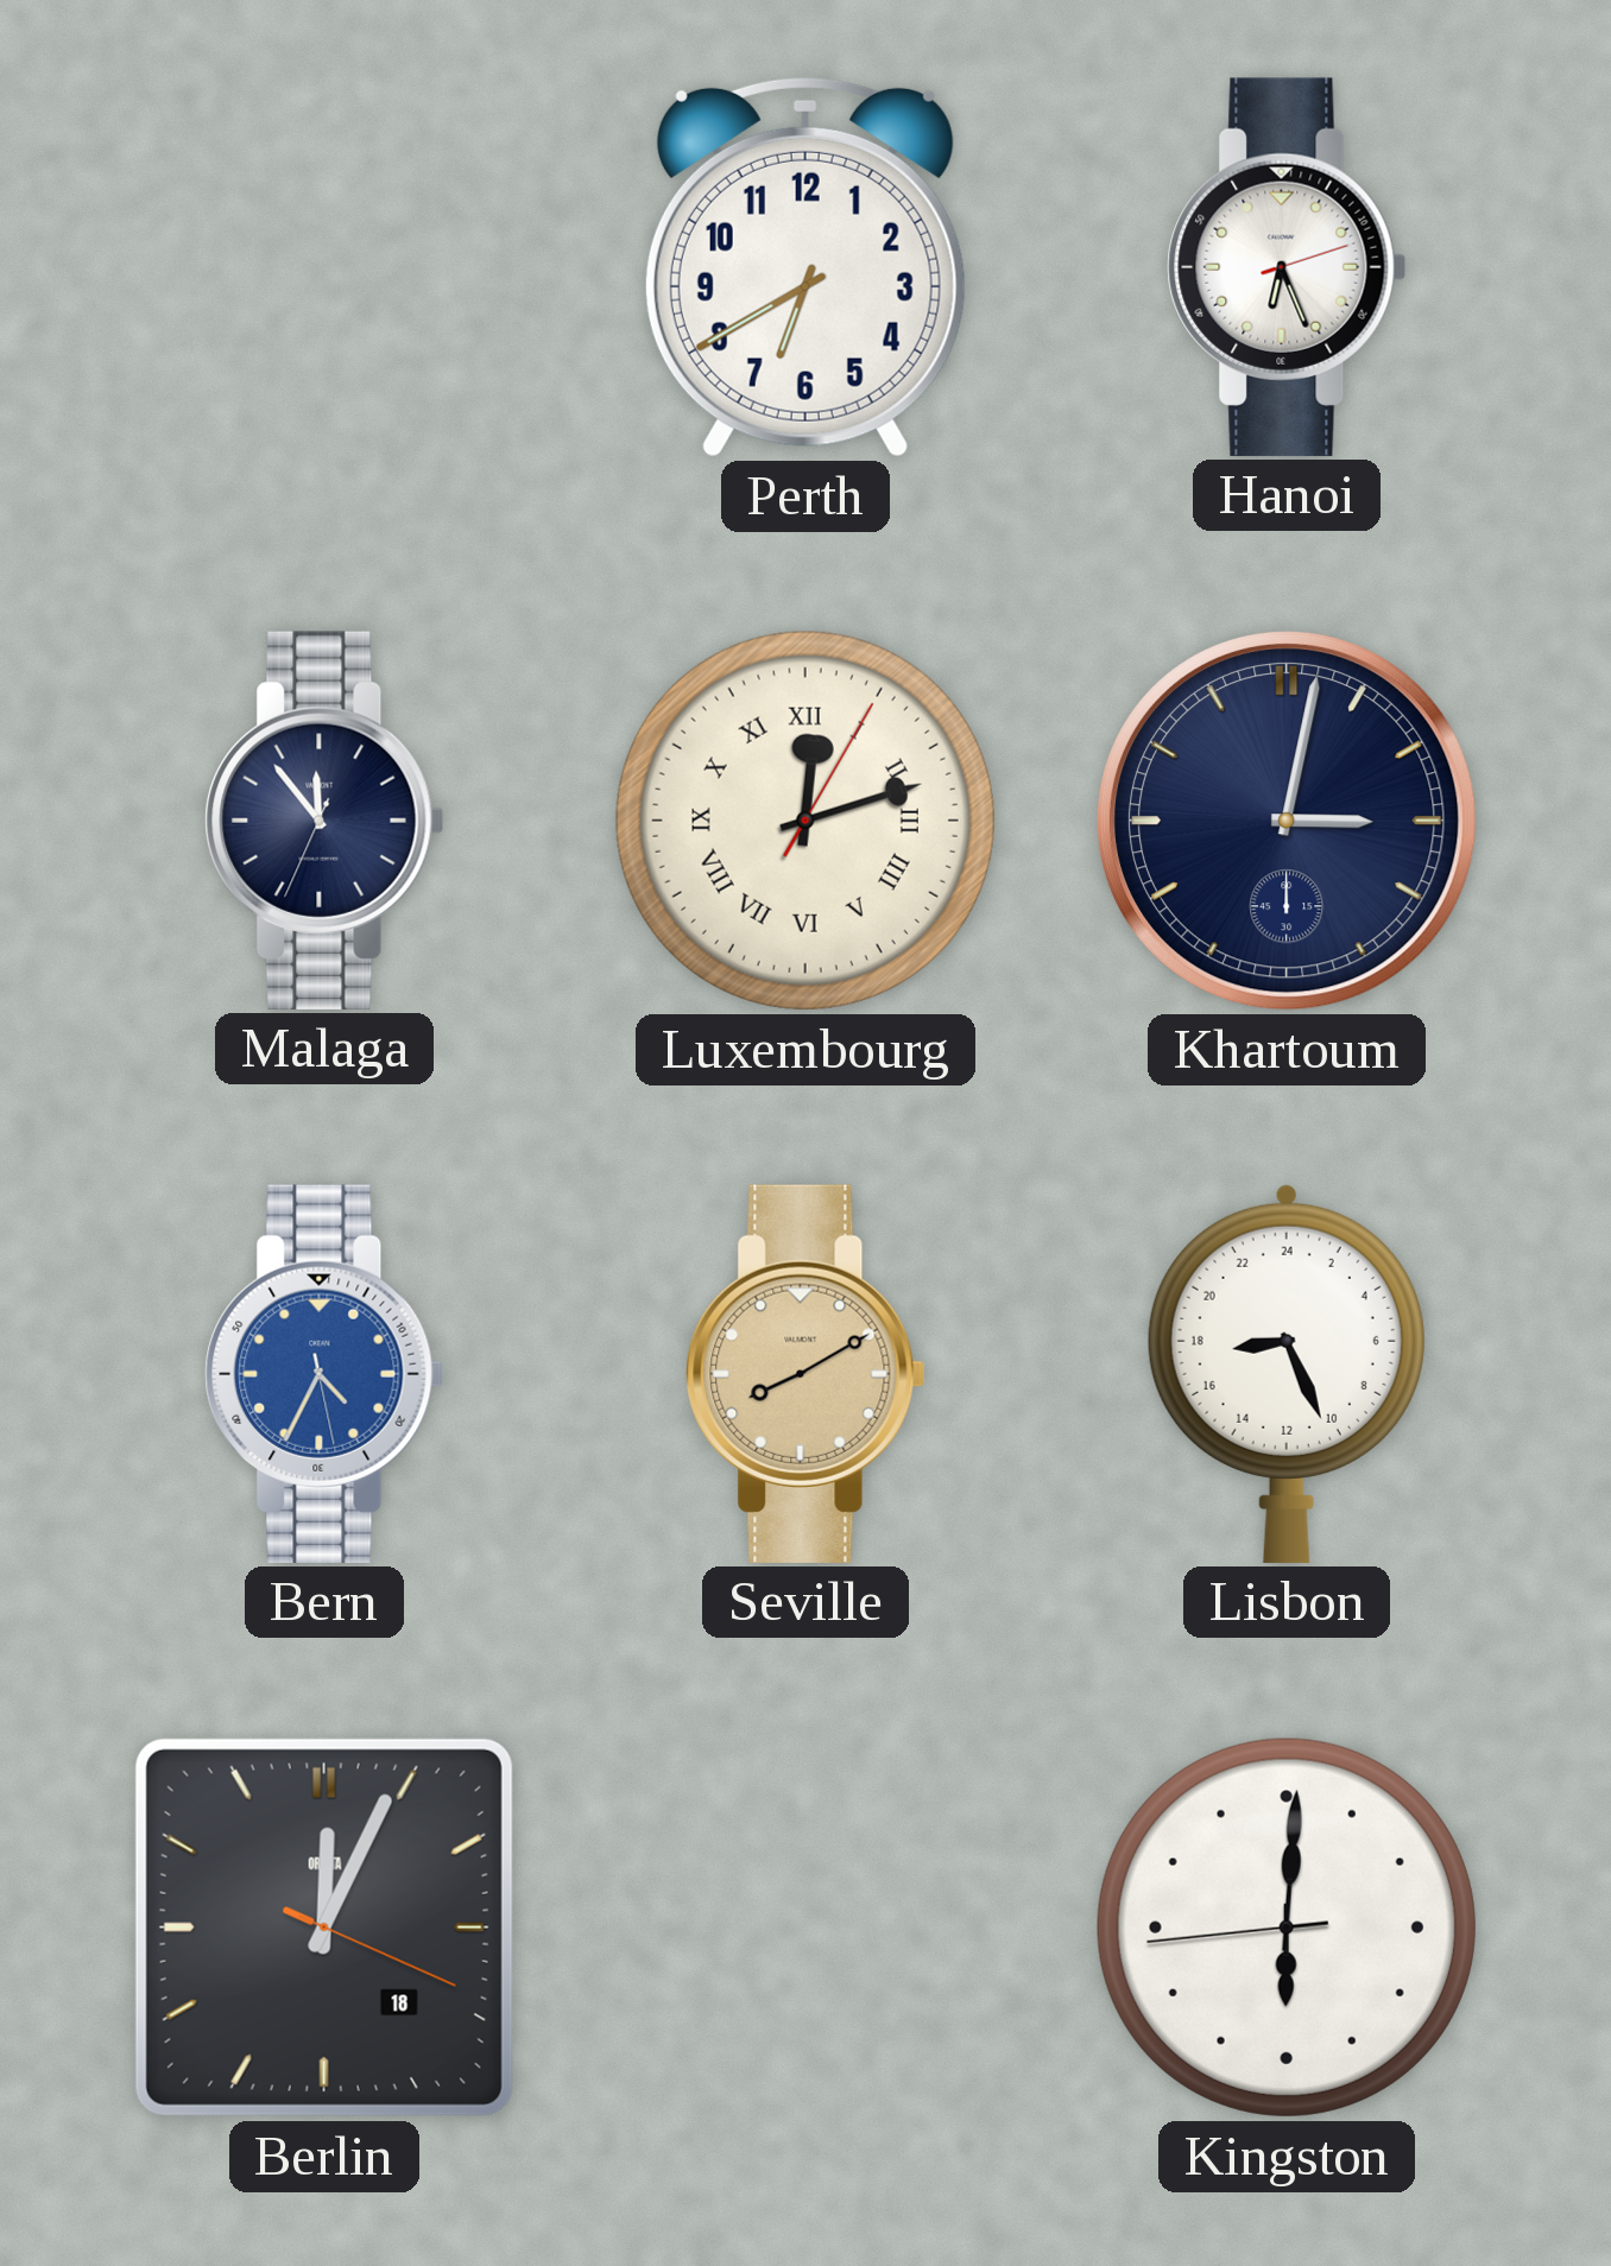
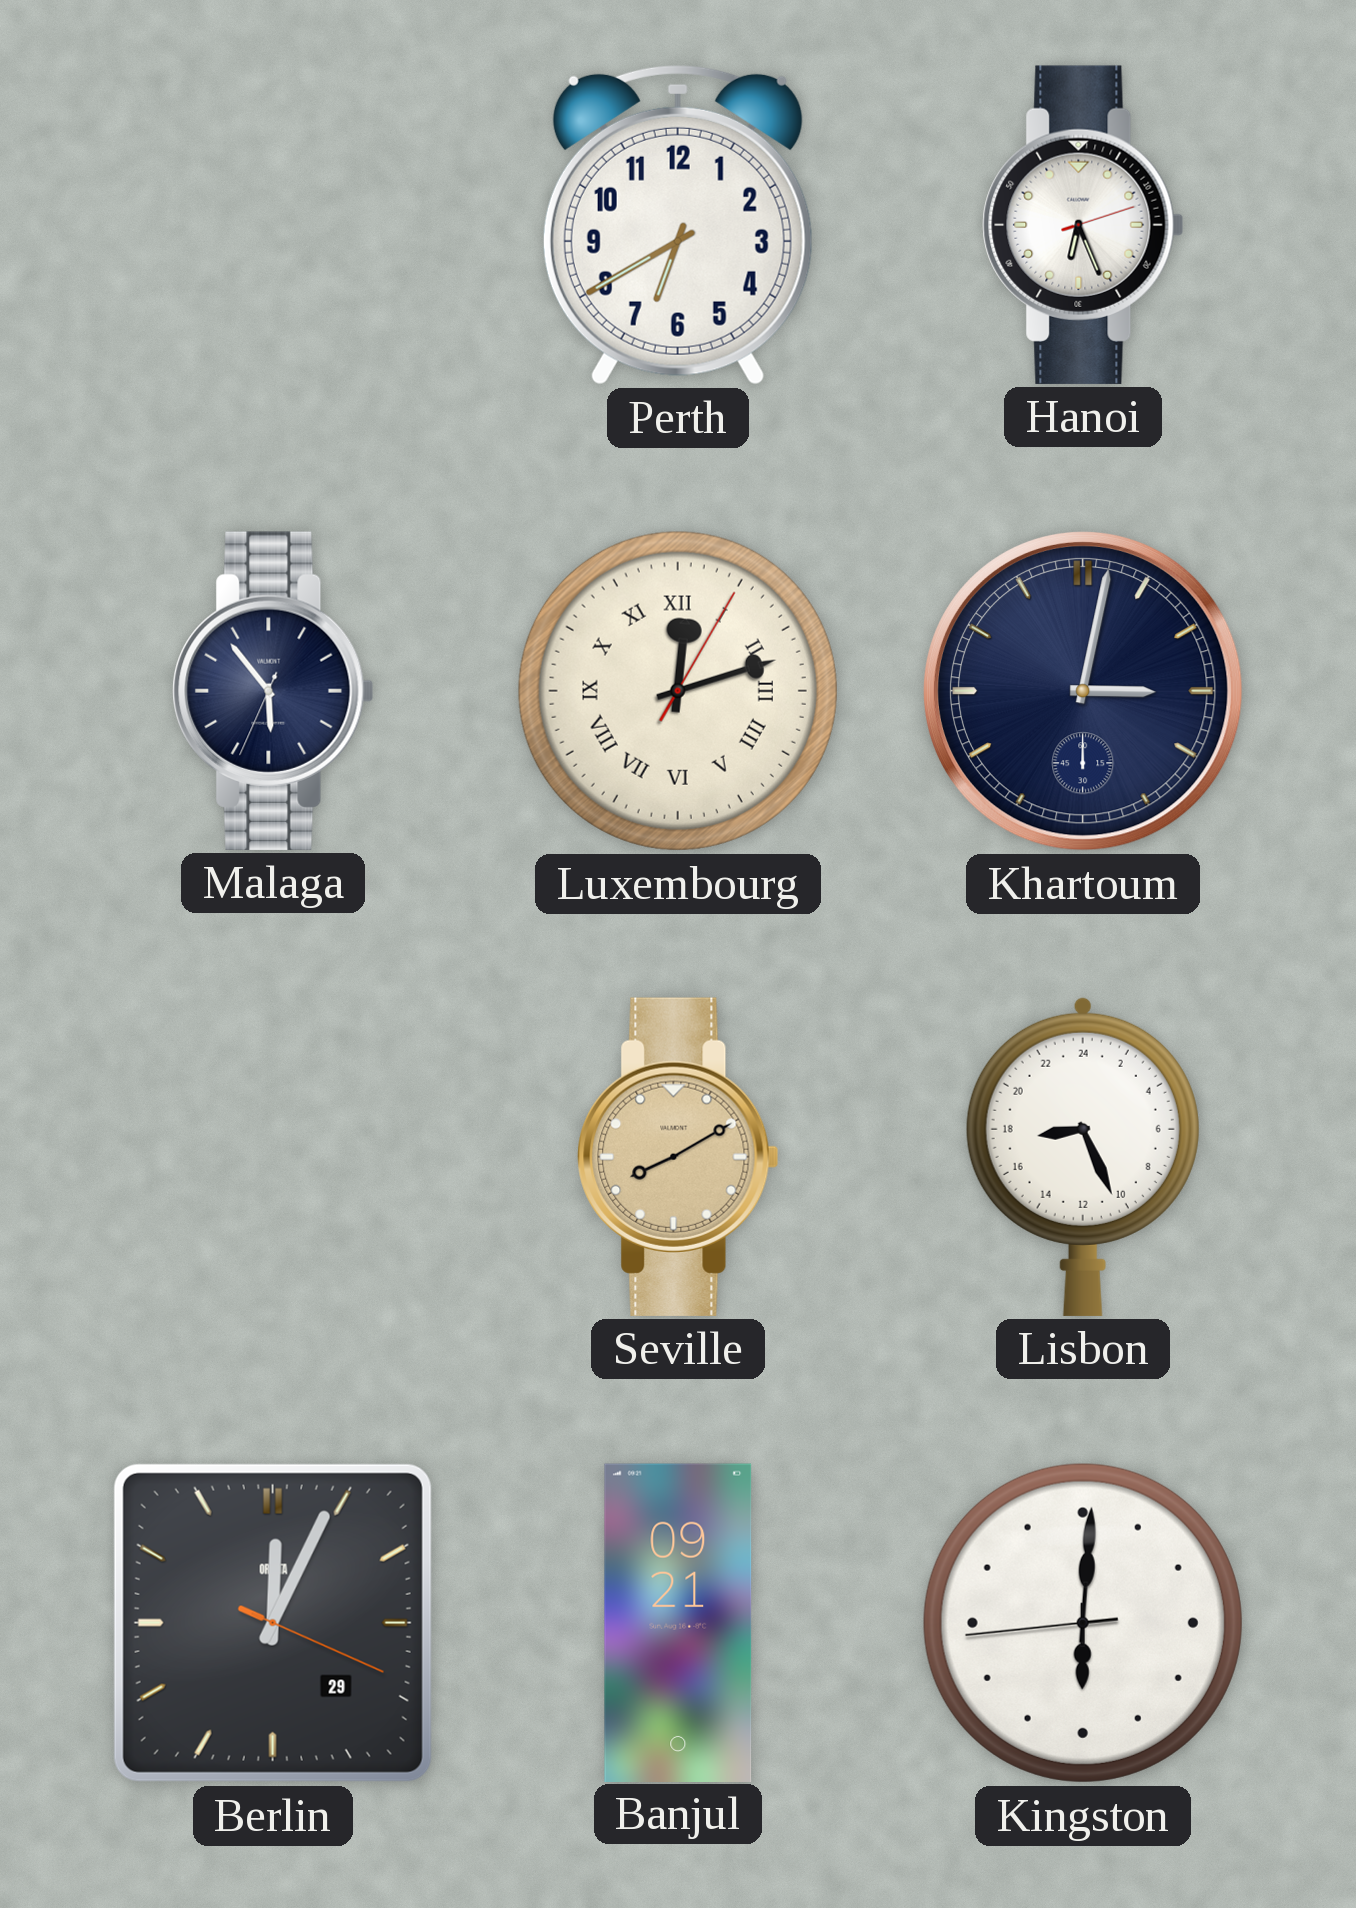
Malaga: 11:53 -> 5:53 (273, 691)
Bern: 4:34 -> none (324, 1374)
Berlin date: 18 -> 29 (273, 1623)
Banjul: none -> 09:21 (678, 1622)
